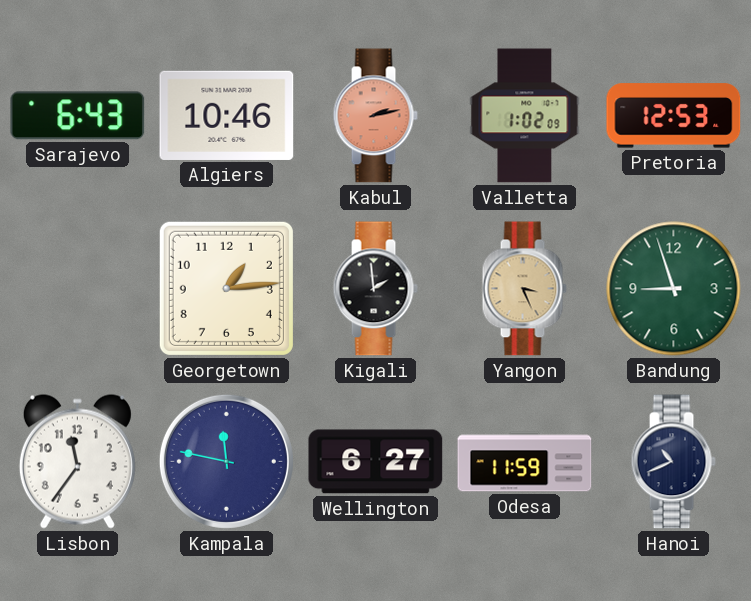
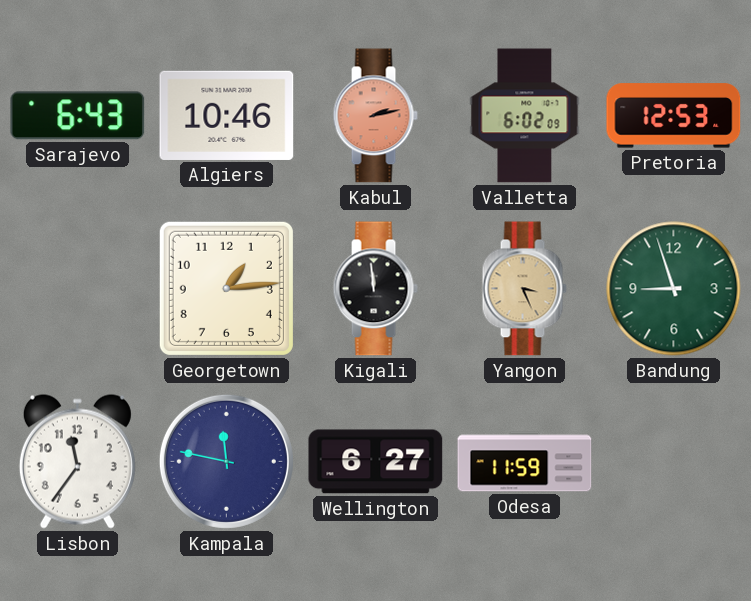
Valletta: 1:02 -> 6:02 (525, 116)
Kigali: 1:59 -> 11:59 (375, 289)
Hanoi: 10:41 -> none (673, 462)
